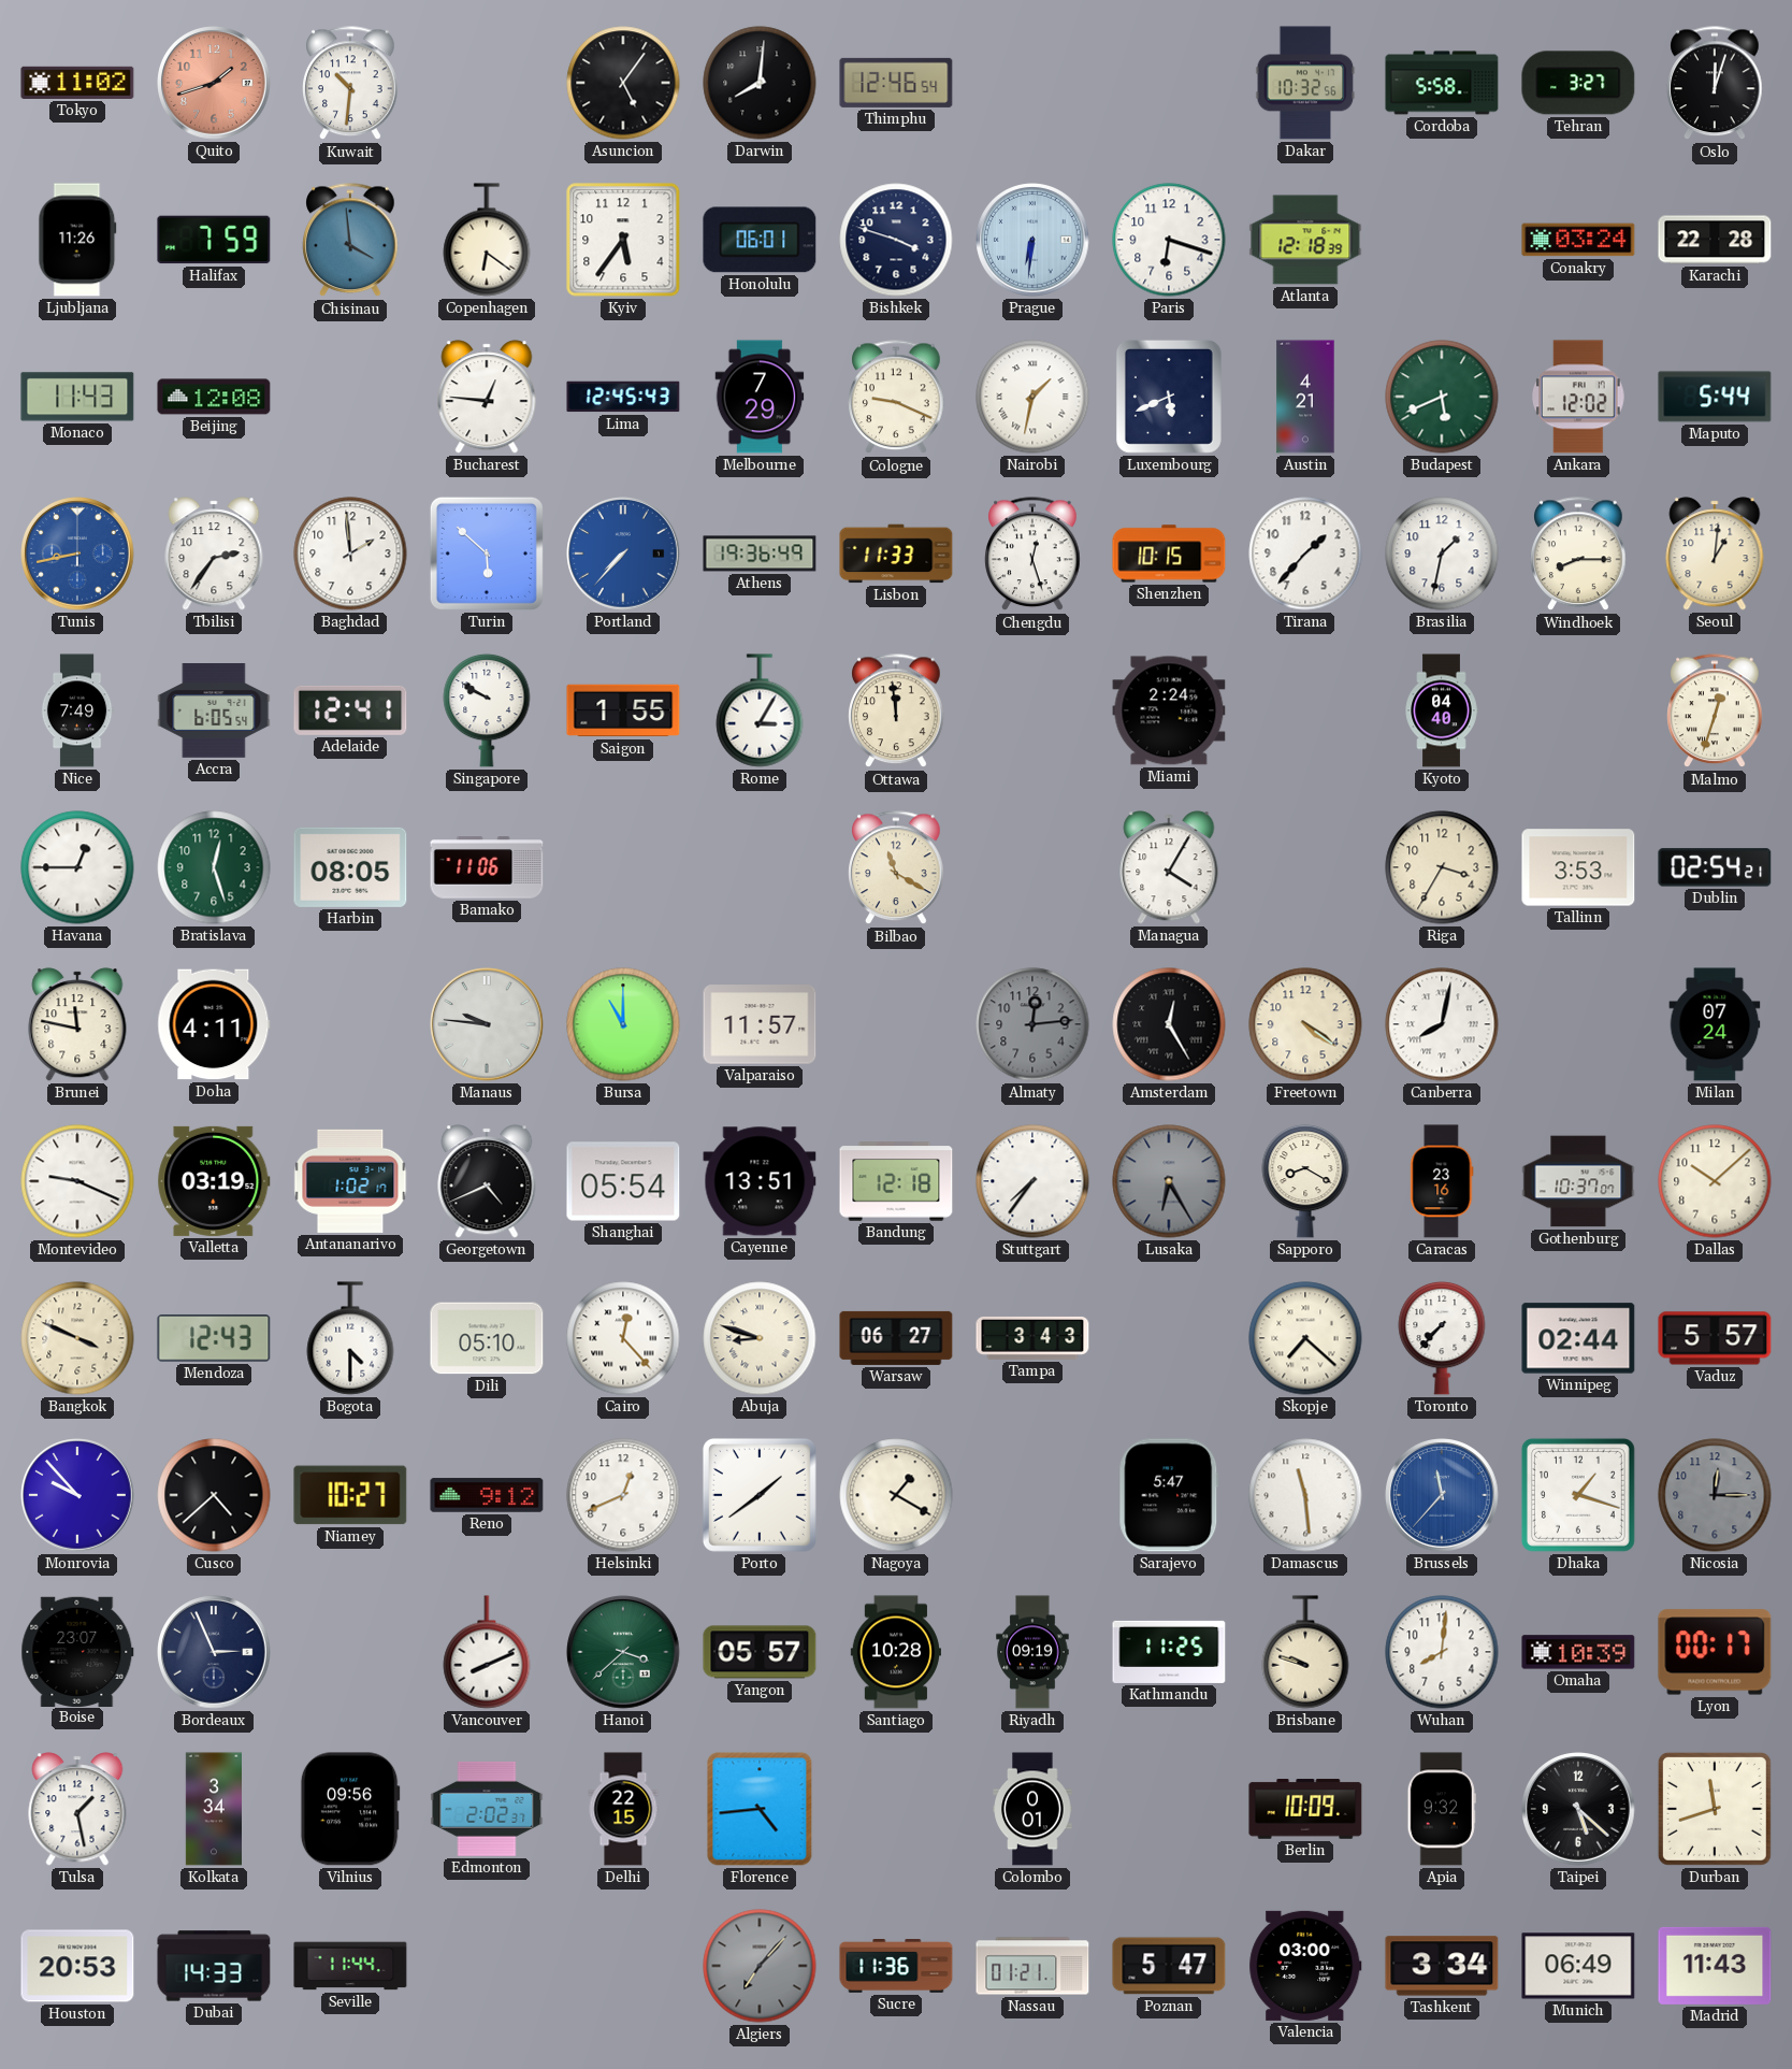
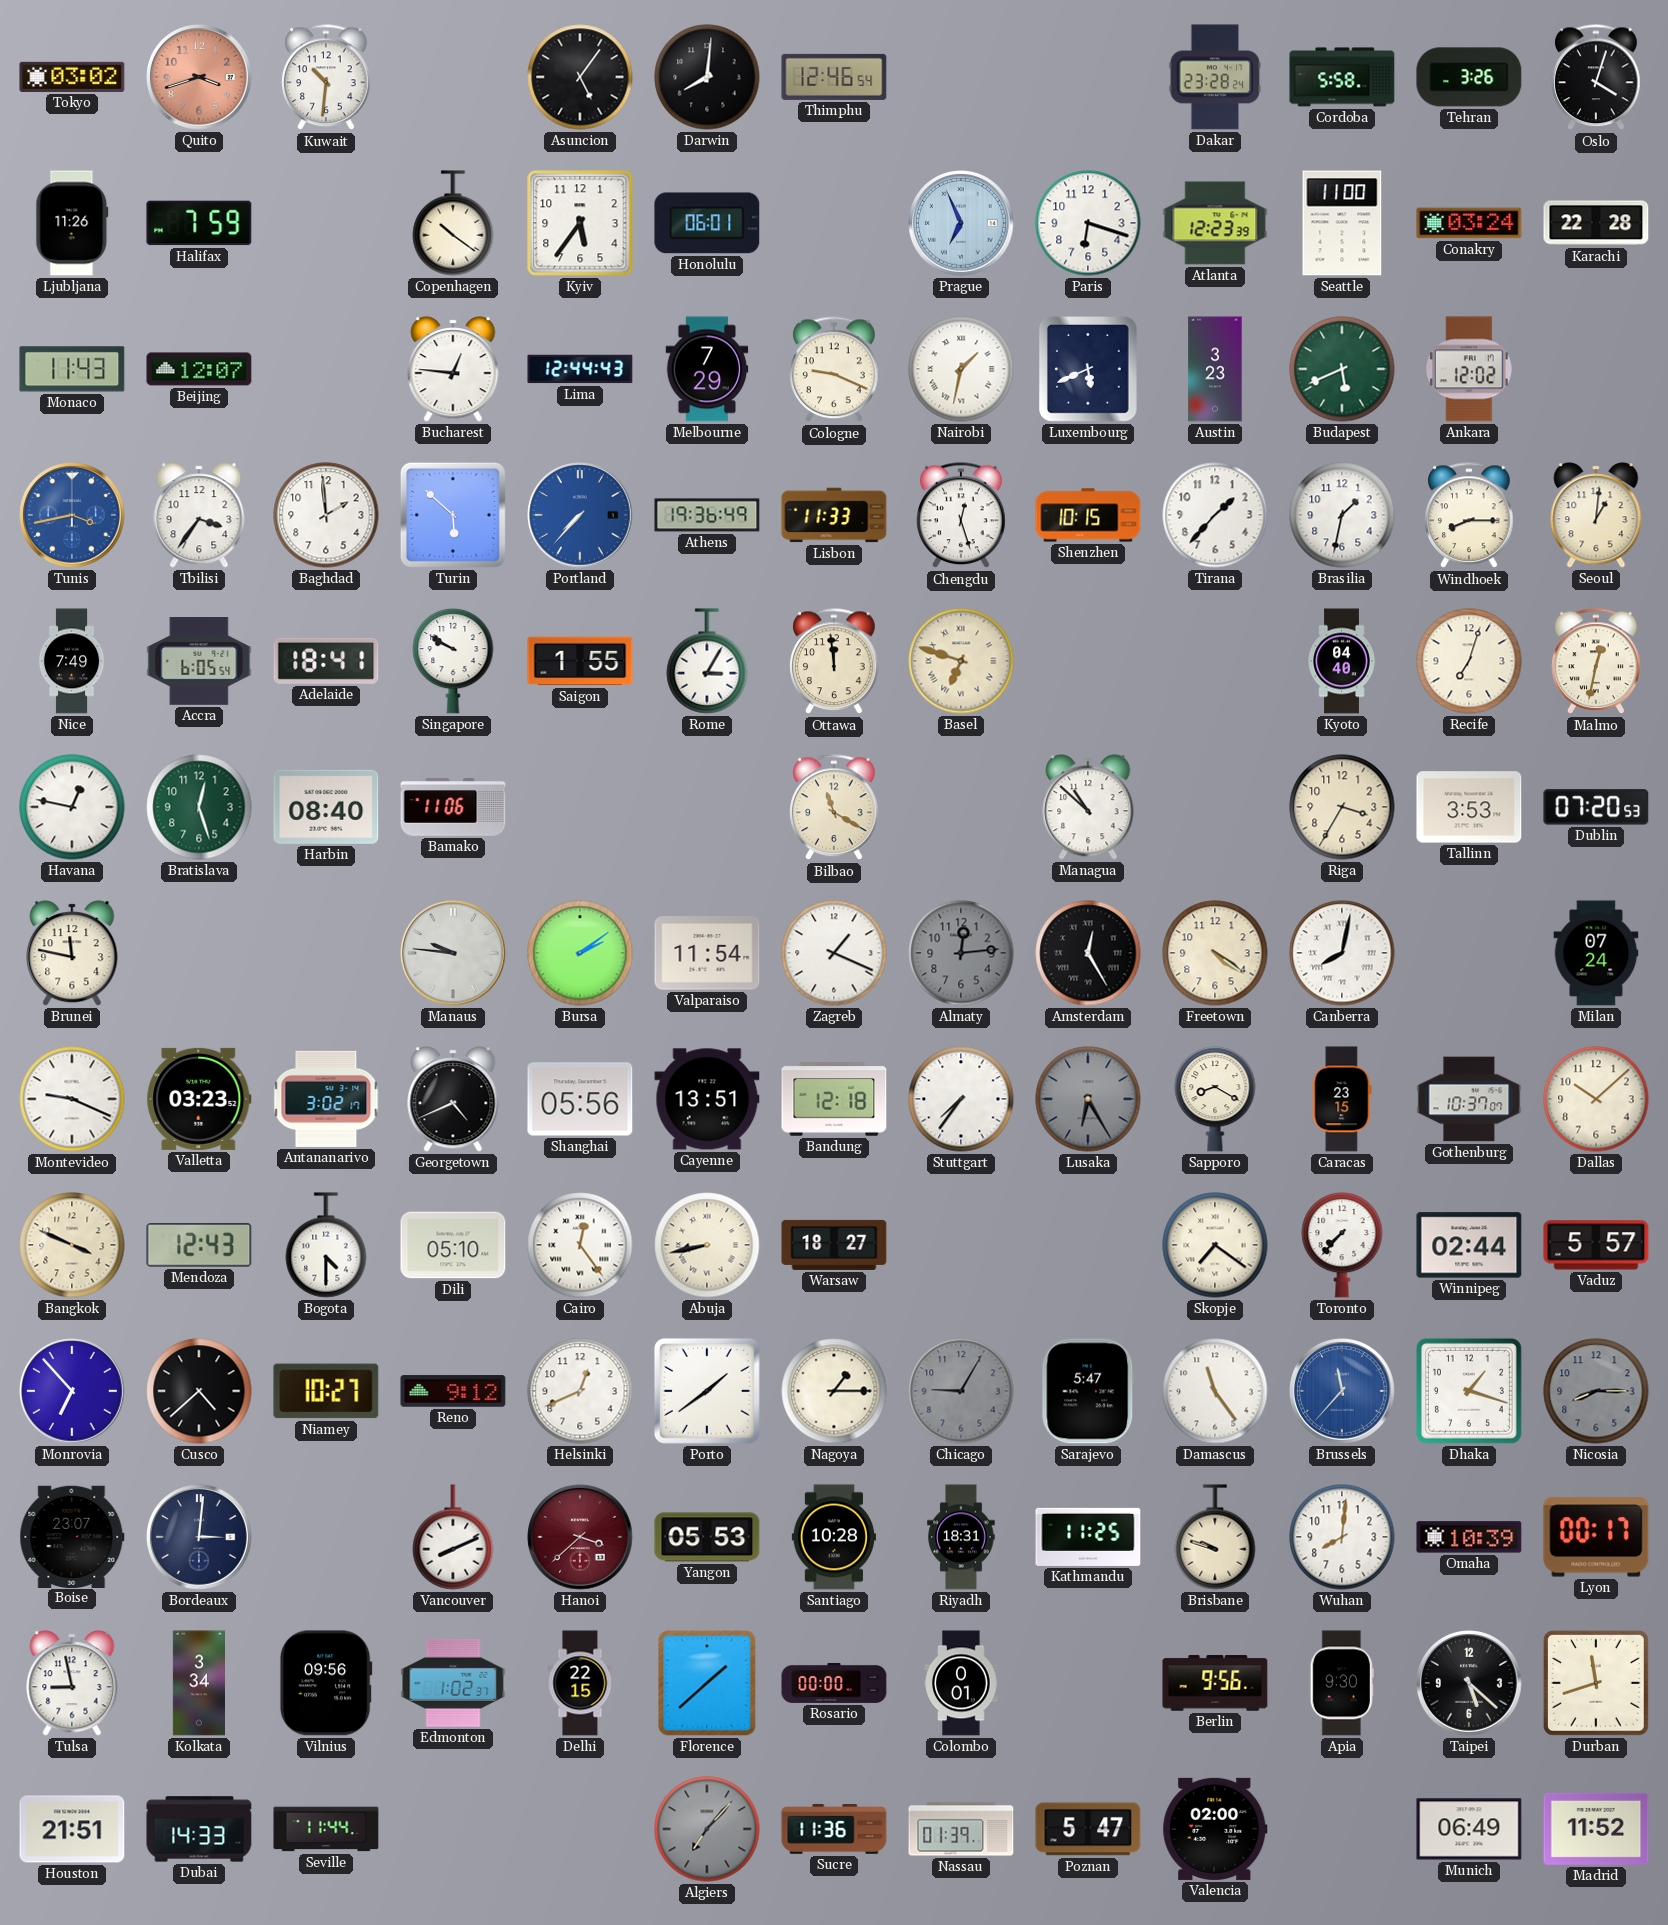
Tokyo: 11:02 -> 03:02 (72, 77)
Quito: 1:42 -> 3:42 (199, 77)
Dakar: 10:32 -> 23:28 (1215, 77)
Tehran: 3:27 -> 3:26 (1469, 77)
Oslo: 12:03 -> 4:03 (1596, 78)
Chisinau: 3:59 -> none (350, 241)
Copenhagen: 6:21 -> 10:21 (453, 223)
Bishkek: 3:48 -> none (896, 240)
Prague: 6:31 -> 6:56 (961, 223)
Atlanta: 12:18 -> 12:23 (1215, 223)
Seattle: none -> 11:00 (1342, 223)
Beijing: 12:08 -> 12:07 (199, 369)
Lima: 12:45 -> 12:44 (580, 369)
Austin: 4:21 -> 3:23 (1215, 369)
Maputo: 5:44 -> none (1715, 397)
Tunis: 8:43 -> 3:43 (72, 515)
Tbilisi: 2:36 -> 3:36 (199, 515)
Adelaide: 12:41 -> 18:41 (326, 661)
Basel: none -> 6:48 (961, 661)
Miami: 2:24 -> none (1169, 710)
Recife: none -> 7:03 (1469, 661)
Malmo: 12:33 -> 12:32 (1596, 662)
Havana: 12:45 -> 12:47 (72, 807)
Harbin: 08:05 -> 08:40 (326, 807)
Managua: 4:05 -> 10:52 (1088, 807)
Dublin: 02:54 -> 07:20 (1596, 807)
Doha: 4:11 -> none (214, 1024)
Bursa: 11:00 -> 2:09 (580, 953)
Valparaiso: 11:57 -> 11:54 (707, 953)
Zagreb: none -> 1:19 (834, 953)
Valletta: 03:19 -> 03:23 (199, 1099)
Antananarivo: 1:02 -> 3:02 (326, 1099)
Shanghai: 05:54 -> 05:56 (580, 1099)
Caracas: 23:16 -> 23:15 (1342, 1099)
Cairo: 12:23 -> 12:24 (580, 1245)
Abuja: 8:48 -> 8:43 (707, 1245)
Warsaw: 06:27 -> 18:27 (834, 1245)
Tampa: 3:43 -> none (1032, 1338)
Skopje: 7:22 -> 7:21 (1215, 1245)
Monrovia: 9:53 -> 6:53 (72, 1391)
Nagoya: 1:20 -> 1:15 (834, 1391)
Chicago: none -> 9:05 (961, 1391)
Damascus: 11:29 -> 11:24 (1215, 1391)
Nicosia: 12:15 -> 8:15 (1596, 1391)
Bordeaux: 2:56 -> 3:01 (199, 1537)
Hanoi dial: green -> burgundy (580, 1537)
Yangon: 05:57 -> 05:53 (707, 1537)
Riyadh: 09:19 -> 18:31 (961, 1537)
Tulsa: 1:28 -> 8:58 (72, 1683)
Edmonton: 2:02 -> 1:02 (453, 1683)
Florence: 4:44 -> 1:38 (707, 1683)
Rosario: none -> 00:00 (834, 1683)
Berlin: 10:09 -> 9:56 (1215, 1683)
Apia: 9:32 -> 9:30 (1342, 1683)
Houston: 20:53 -> 21:51 (72, 1829)
Nassau: 01:21 -> 01:39 (961, 1829)
Valencia: 03:00 -> 02:00 (1215, 1829)
Tashkent: 3:34 -> none (1442, 1966)
Madrid: 11:43 -> 11:52 (1596, 1829)
